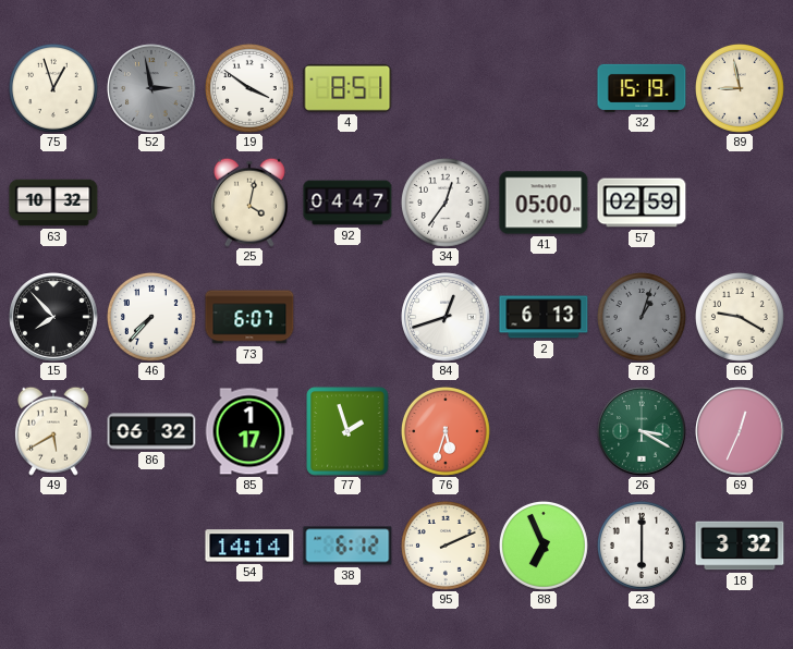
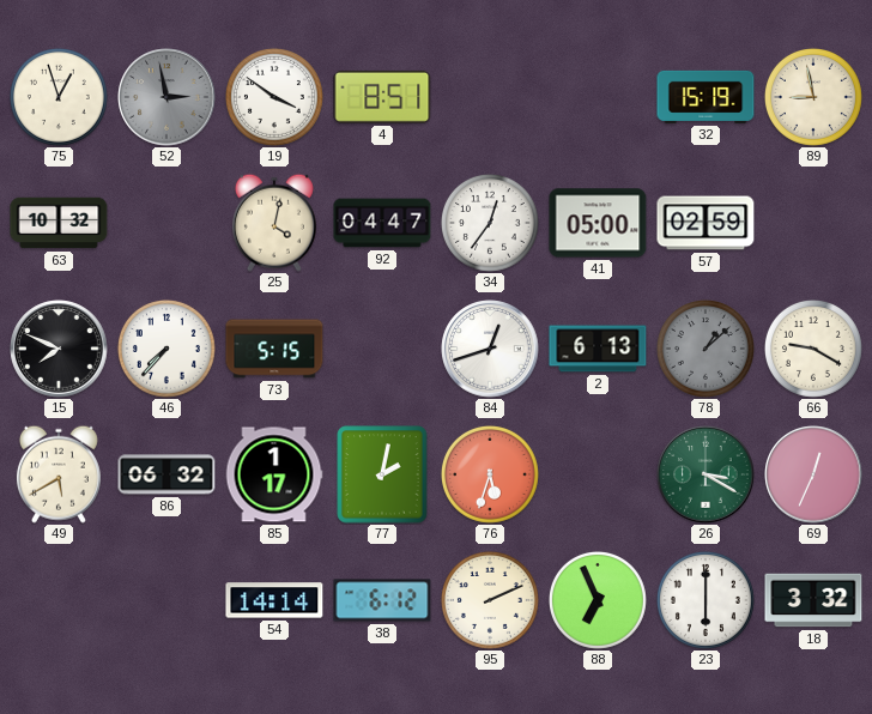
15: 7:53 -> 7:49 (59, 349)
73: 6:07 -> 5:15 (274, 349)
78: 1:03 -> 1:08 (706, 349)
77: 1:57 -> 2:02 (382, 474)
